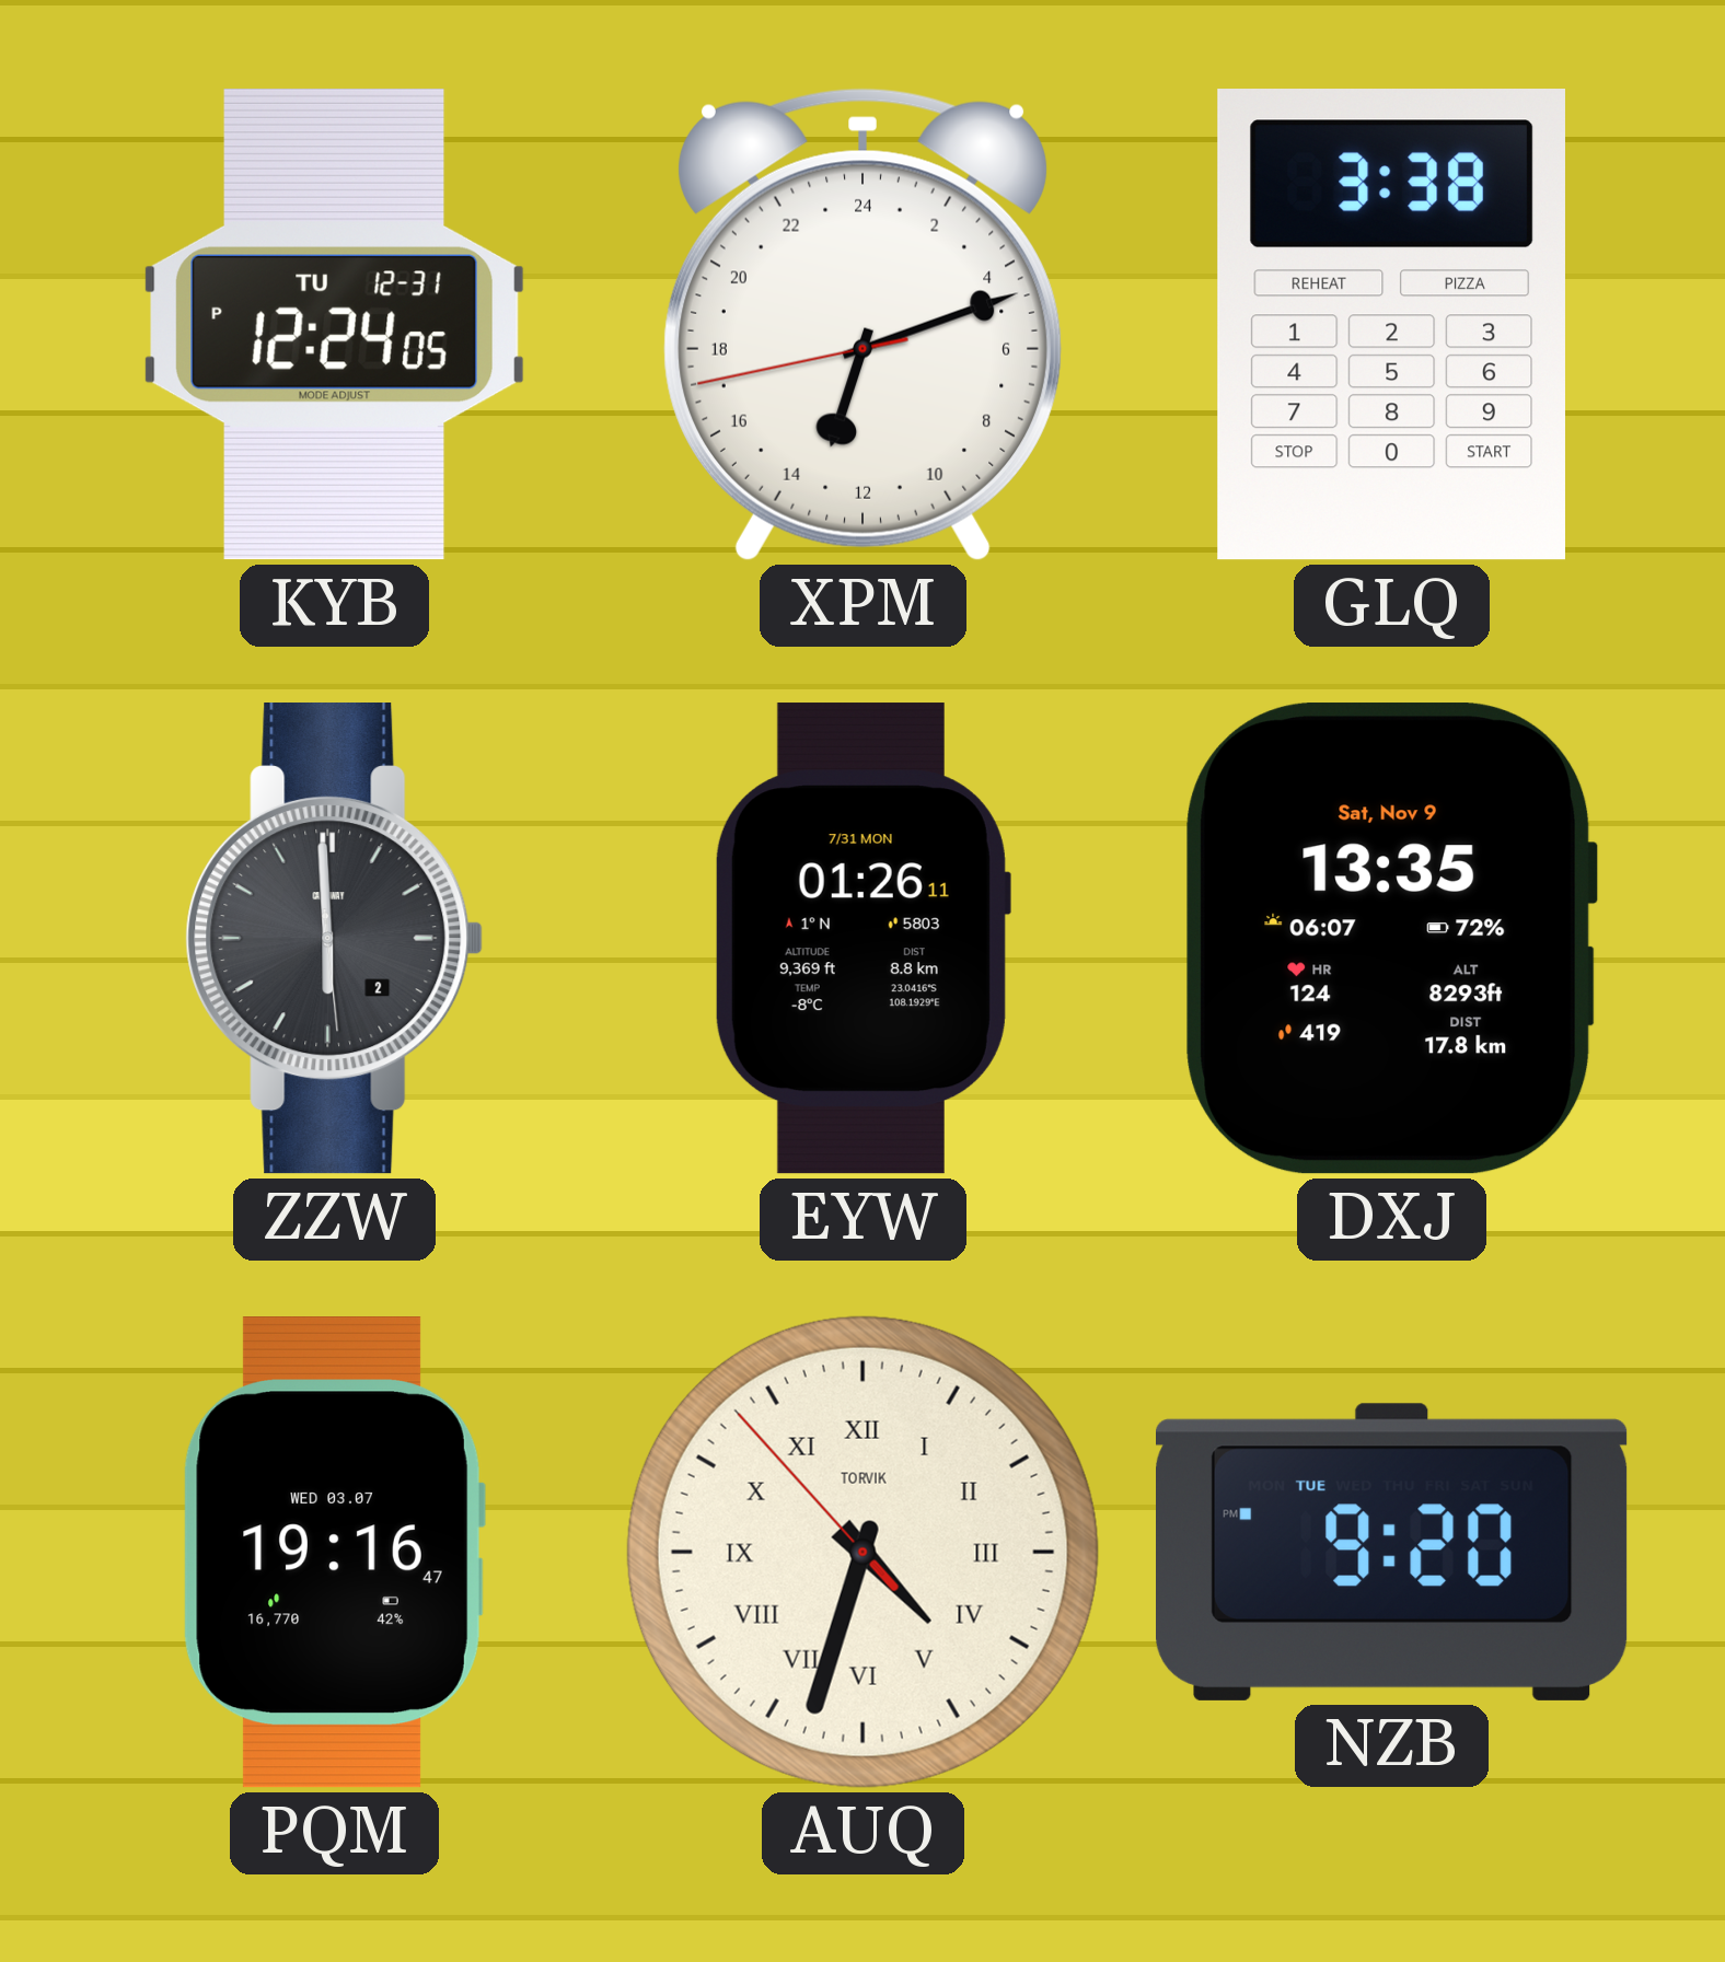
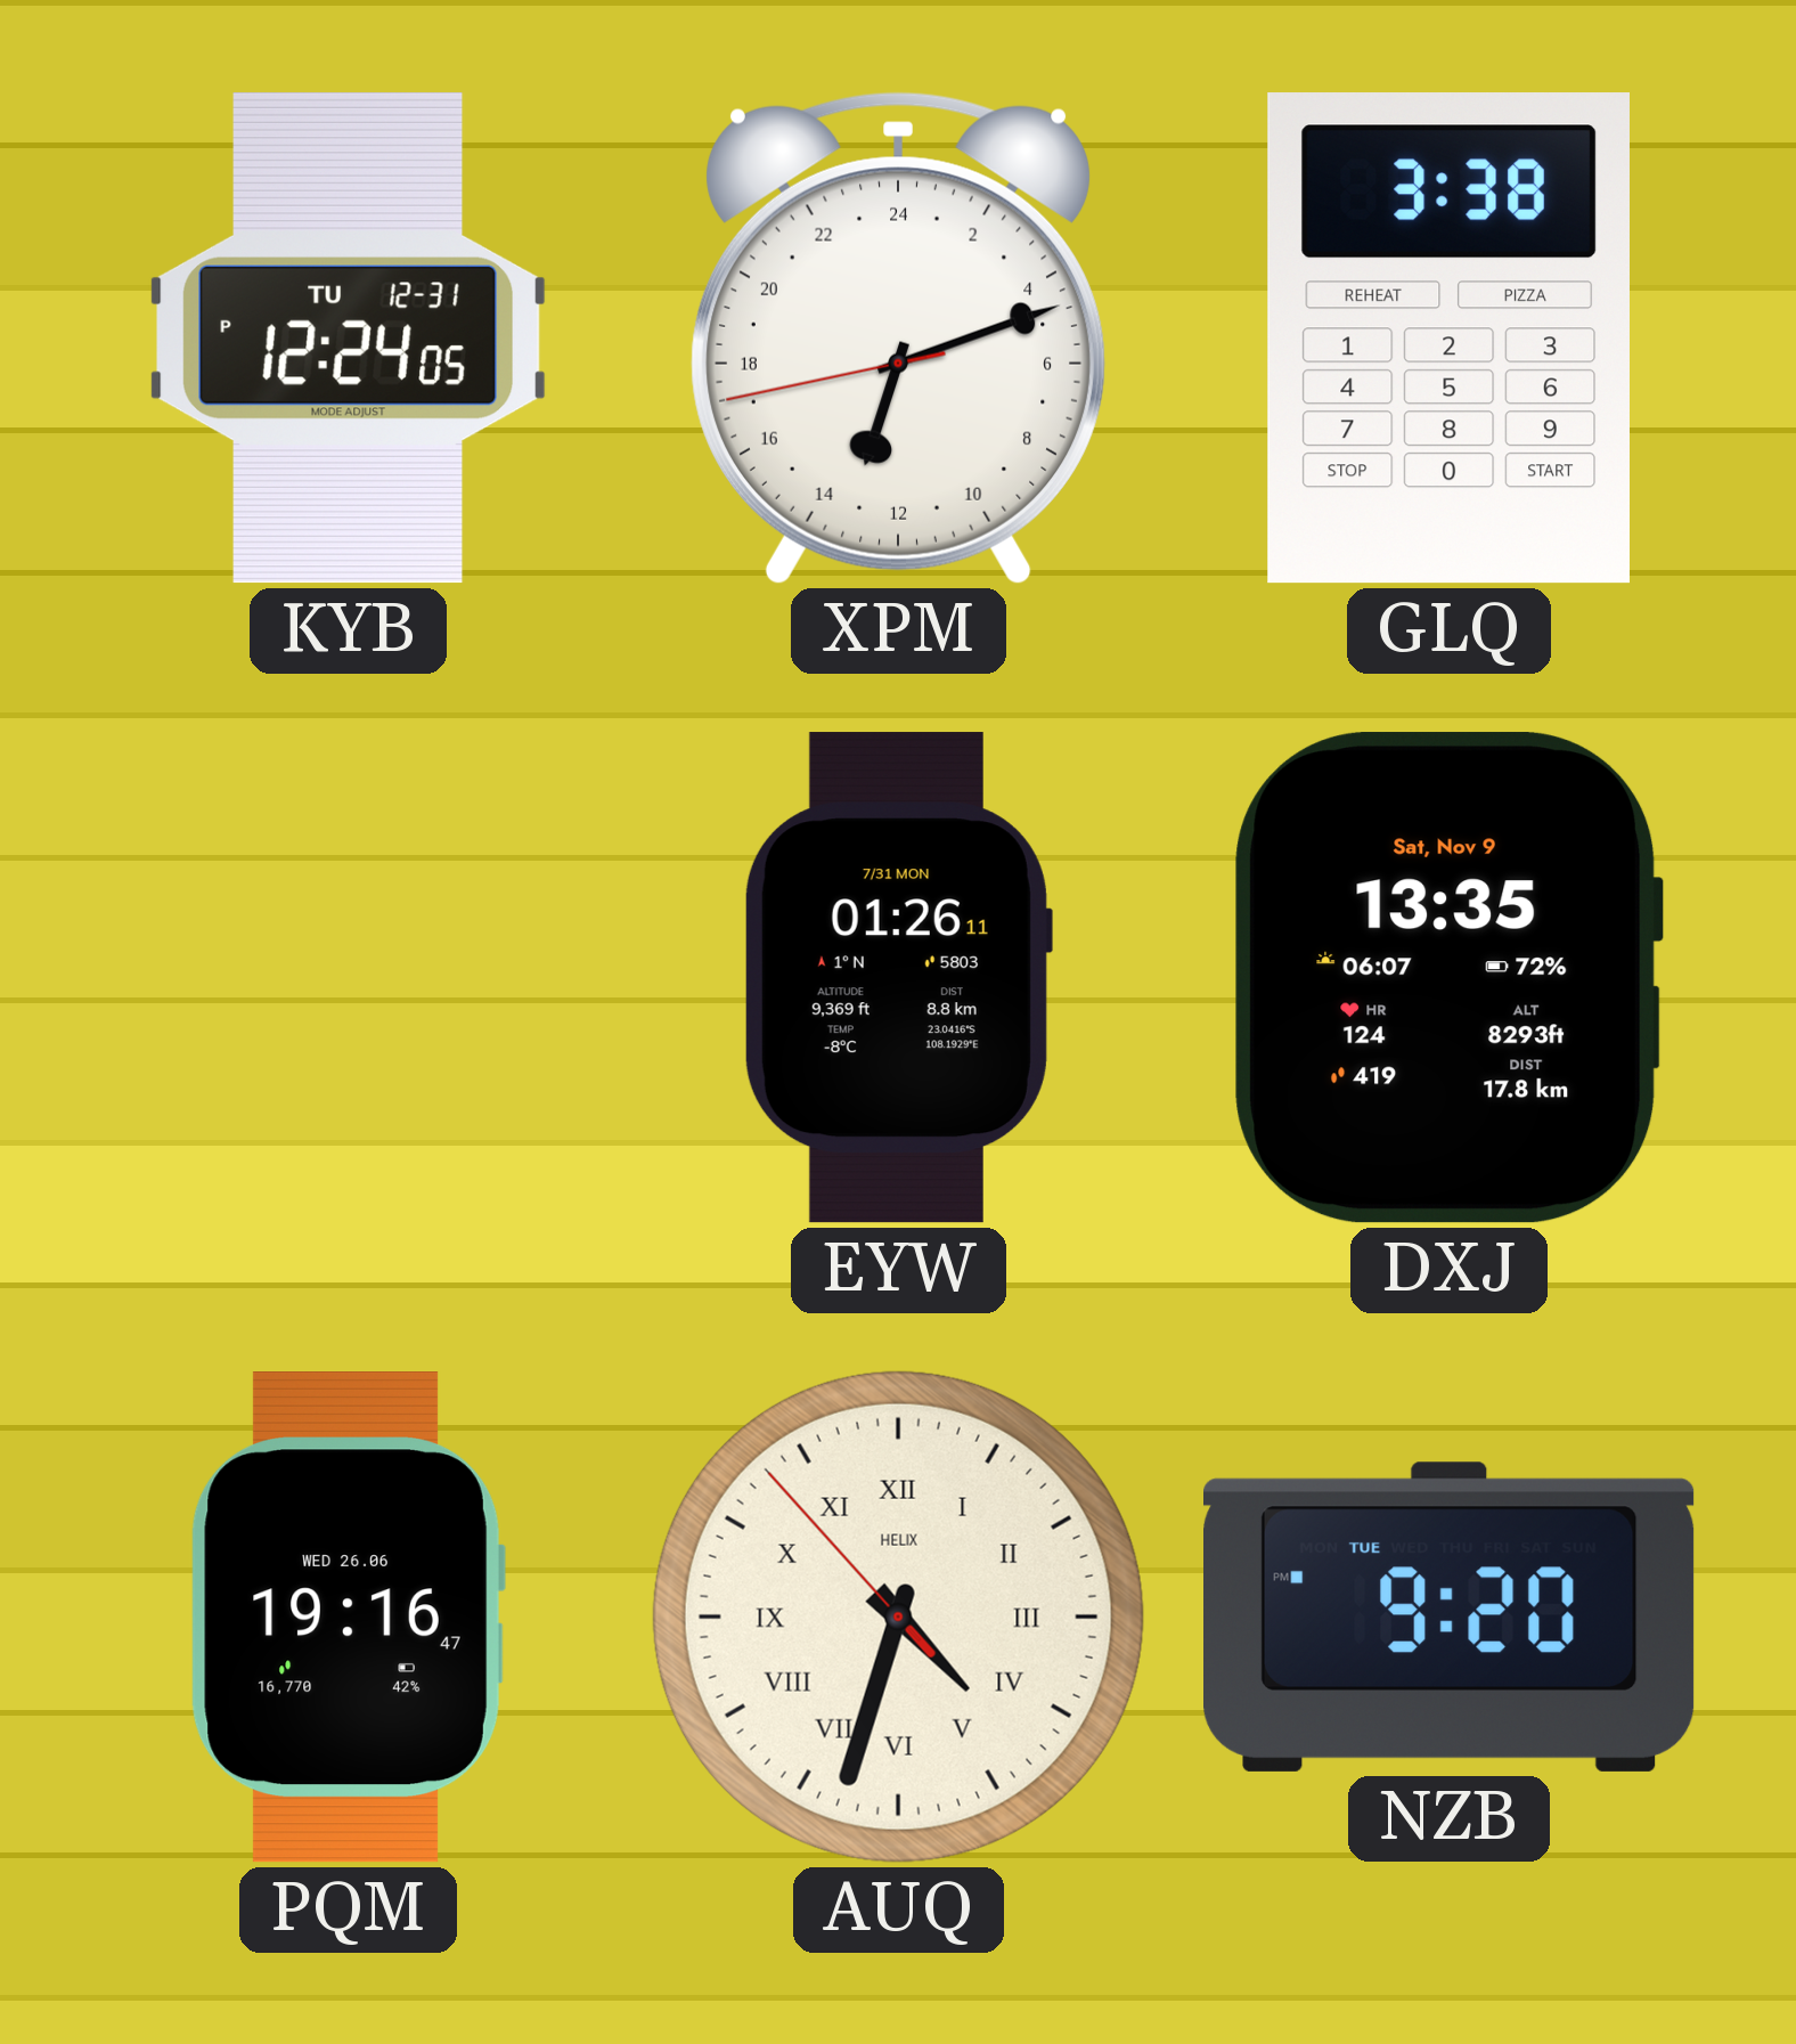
ZZW: 5:59 -> none (335, 939)
PQM date: WED 03.07 -> WED 26.06 (348, 1618)
AUQ brand: TORVIK -> HELIX (898, 1617)
